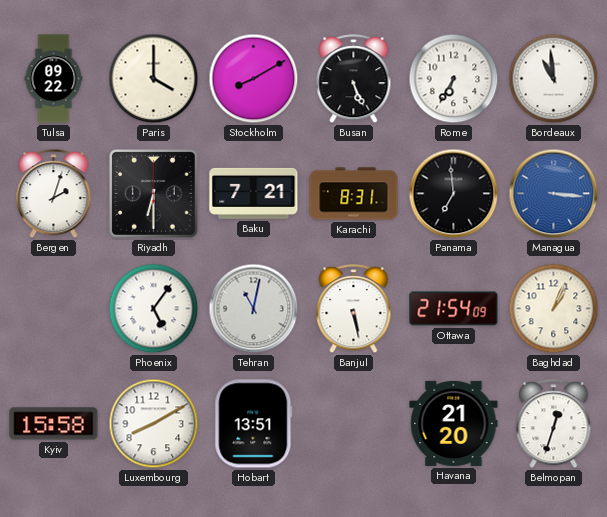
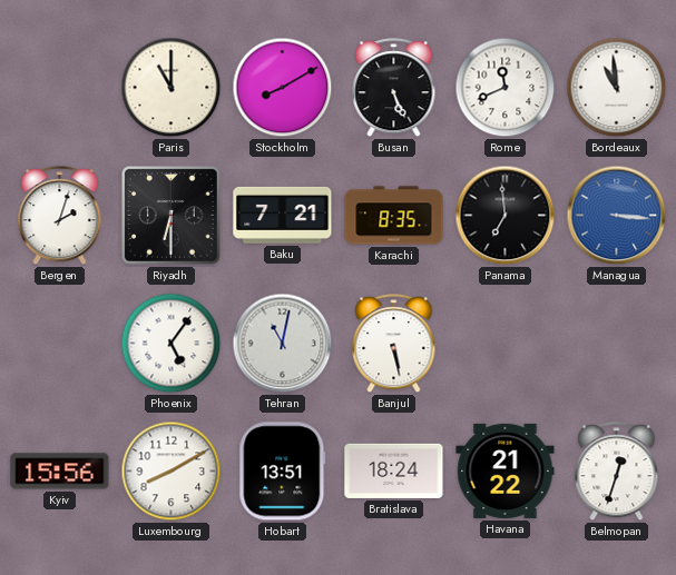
Tulsa: 09:22 -> none (54, 79)
Paris: 4:00 -> 11:00 (172, 88)
Rome: 6:35 -> 11:41 (506, 88)
Karachi: 8:31 -> 8:35 (394, 216)
Ottawa: 21:54 -> none (454, 309)
Baghdad: 1:04 -> none (554, 309)
Kyiv: 15:58 -> 15:56 (60, 472)
Bratislava: none -> 18:24 (394, 470)
Havana: 21:20 -> 21:22 (506, 470)
